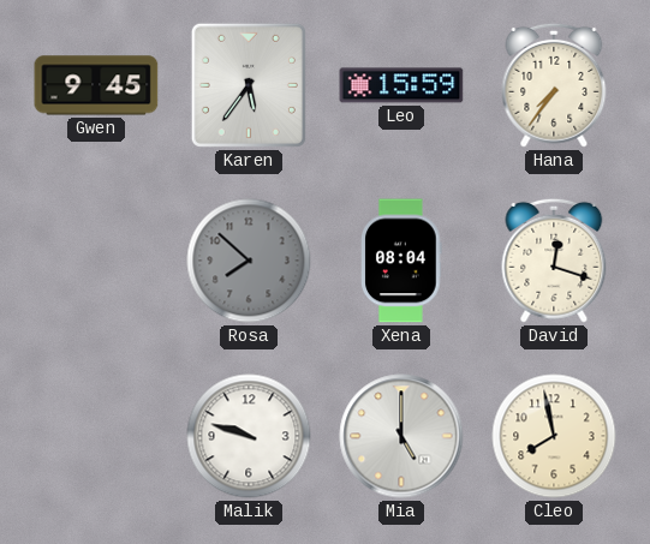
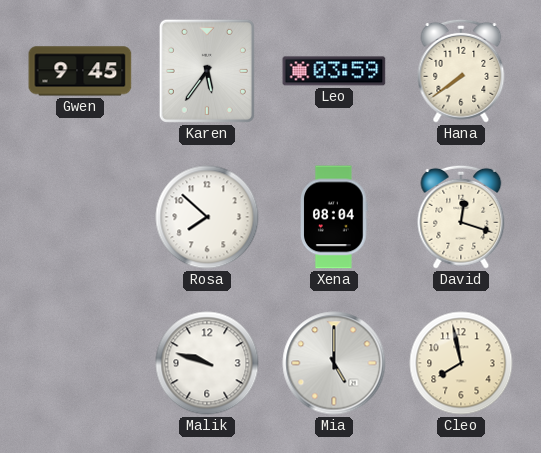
Leo: 15:59 -> 03:59 (334, 71)
Hana: 7:36 -> 7:39 (461, 71)
Rosa dial: grey -> white (207, 217)
